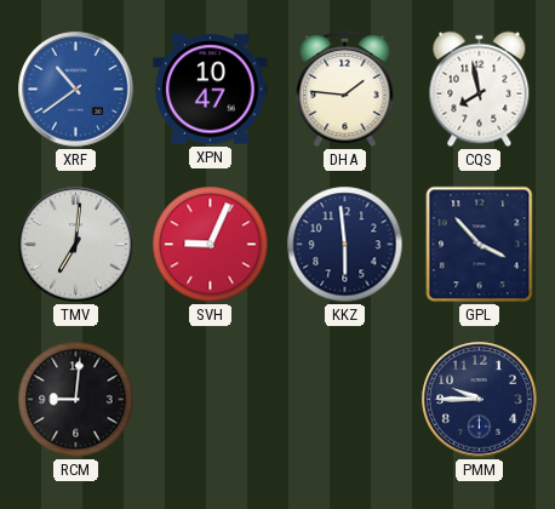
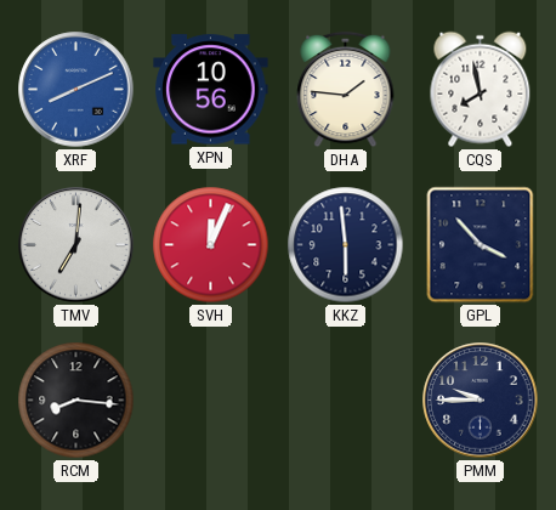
XRF: 10:39 -> 8:11 (76, 90)
XPN: 10:47 -> 10:56 (211, 90)
SVH: 9:04 -> 12:04 (211, 245)
RCM: 9:01 -> 8:16 (76, 401)
